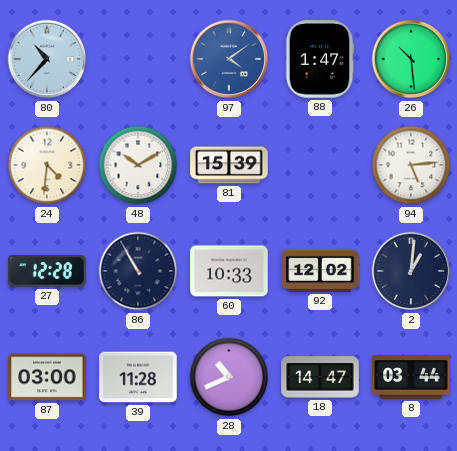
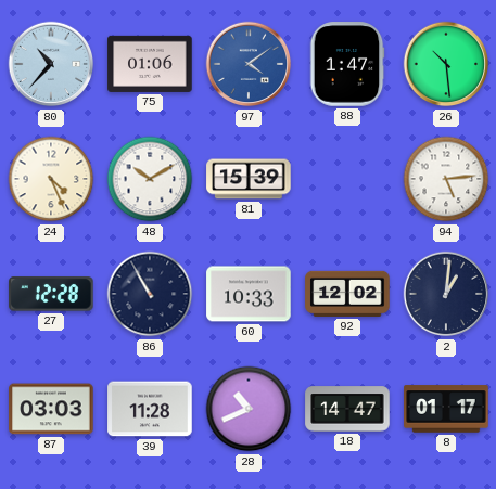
75: none -> 01:06 (150, 64)
24: 4:31 -> 4:26 (51, 179)
87: 03:00 -> 03:03 (51, 409)
8: 03:44 -> 01:17 (446, 409)
